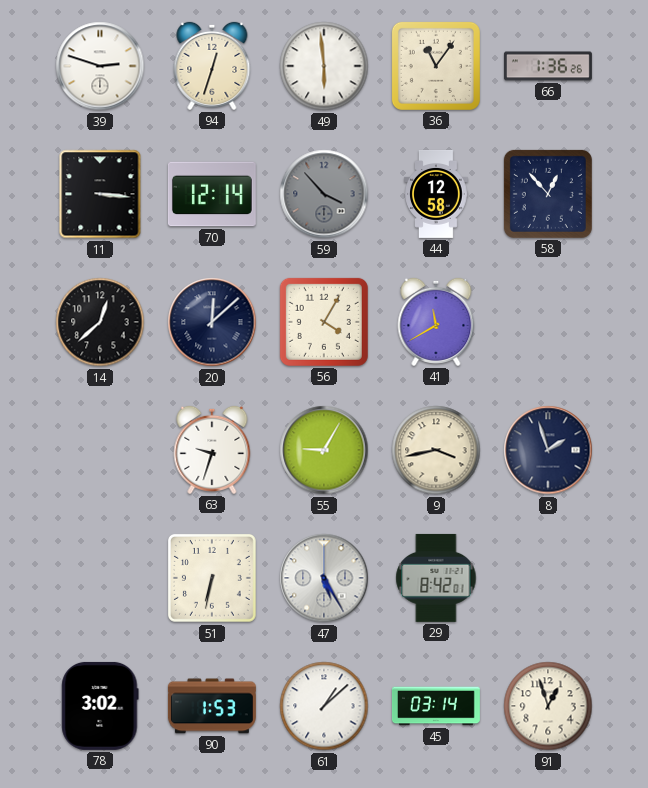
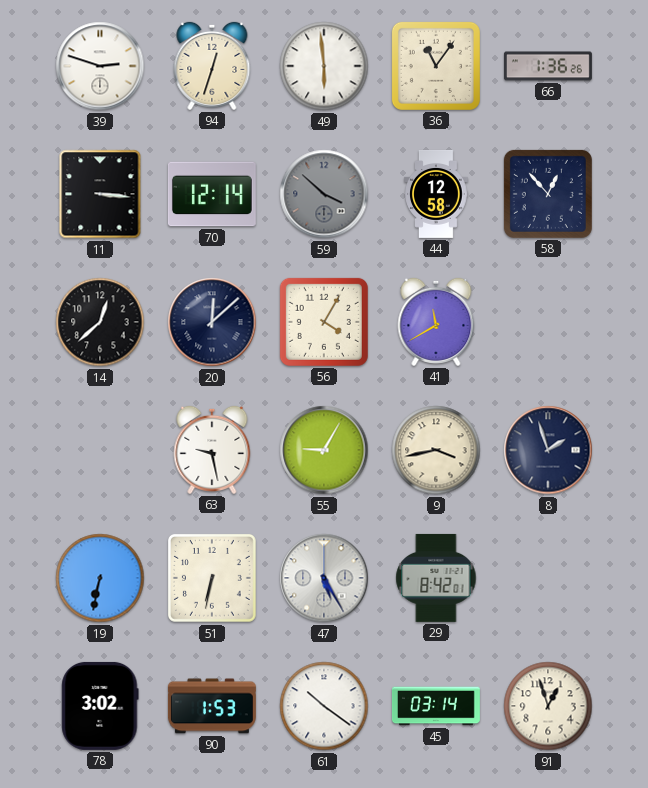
59: 3:53 -> 3:52 (324, 194)
63: 9:33 -> 9:28 (212, 450)
19: none -> 6:32 (100, 578)
61: 1:08 -> 10:21 (324, 706)
